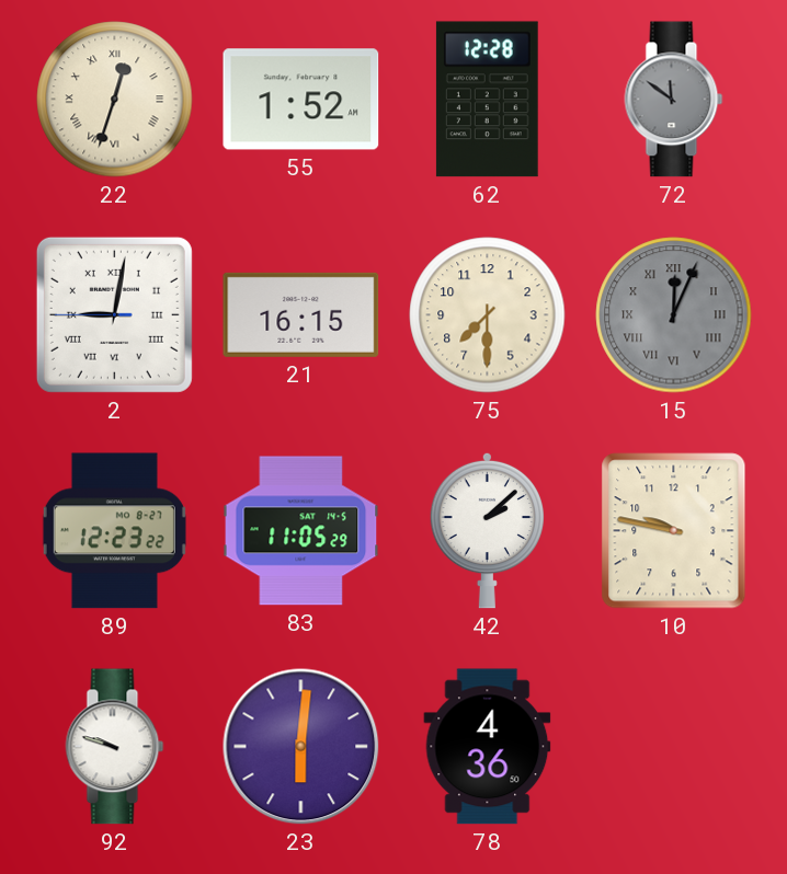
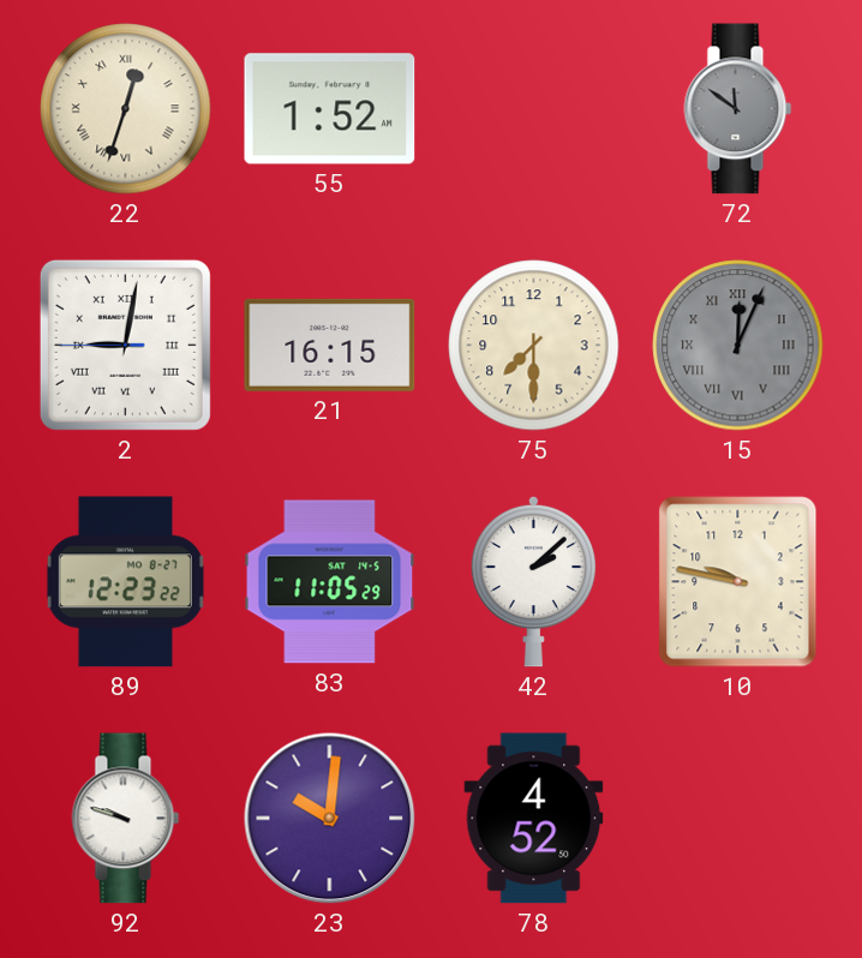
62: 12:28 -> none (487, 100)
23: 6:01 -> 10:01 (330, 819)
78: 4:36 -> 4:52 (534, 819)
